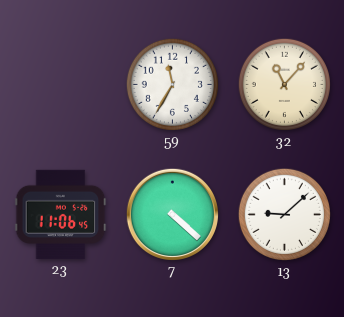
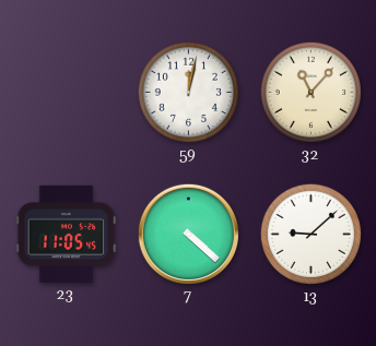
59: 11:35 -> 12:02 (188, 92)
23: 11:06 -> 11:05 (67, 234)
